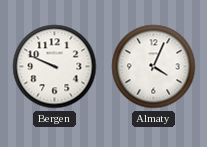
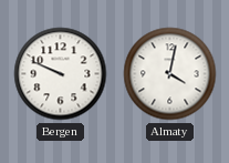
Almaty: 4:04 -> 4:02 (170, 74)
